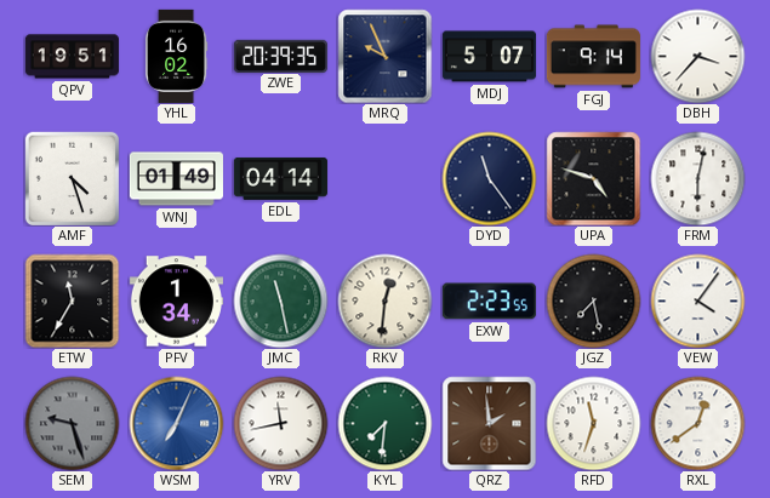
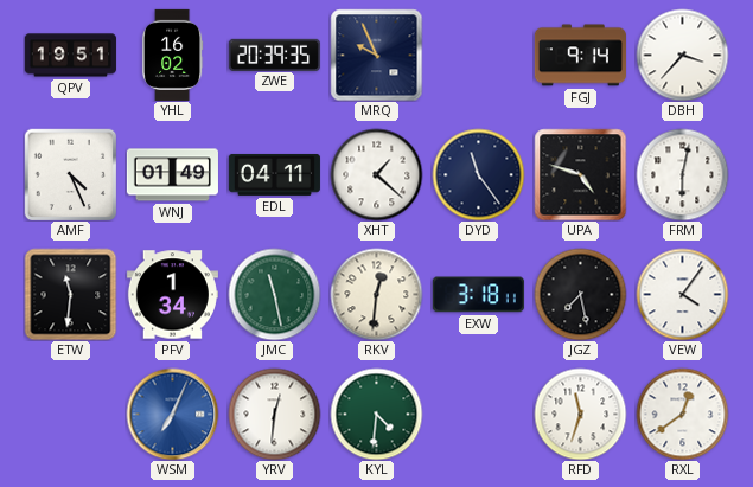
MDJ: 5:07 -> none (489, 57)
AMF: 4:27 -> 4:26 (70, 174)
EDL: 04:14 -> 04:11 (274, 174)
XHT: none -> 1:22 (376, 174)
ETW: 11:35 -> 11:31 (70, 294)
EXW: 2:23 -> 3:18 (478, 295)
SEM: 9:27 -> none (72, 423)
YRV: 11:43 -> 12:31 (274, 414)
KYL: 7:31 -> 4:31 (376, 414)
QRZ: 1:59 -> none (489, 423)
